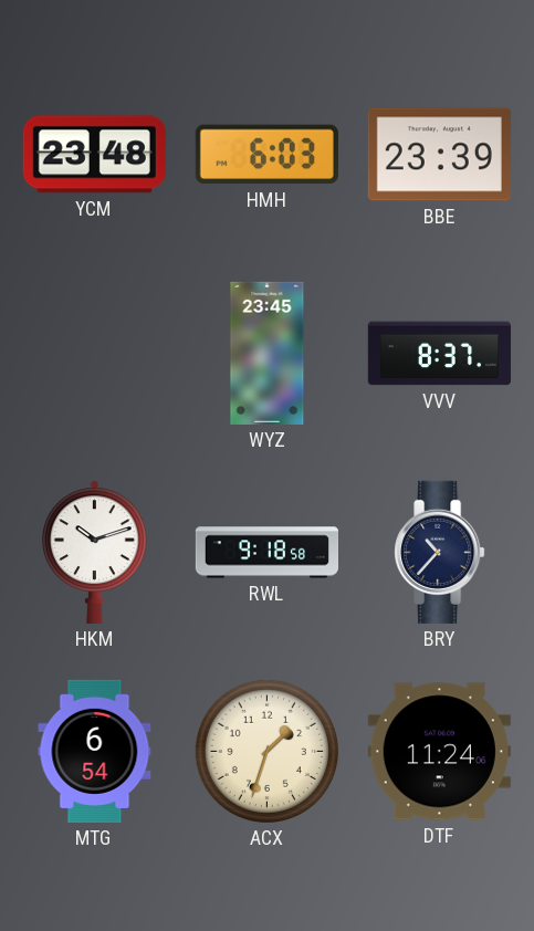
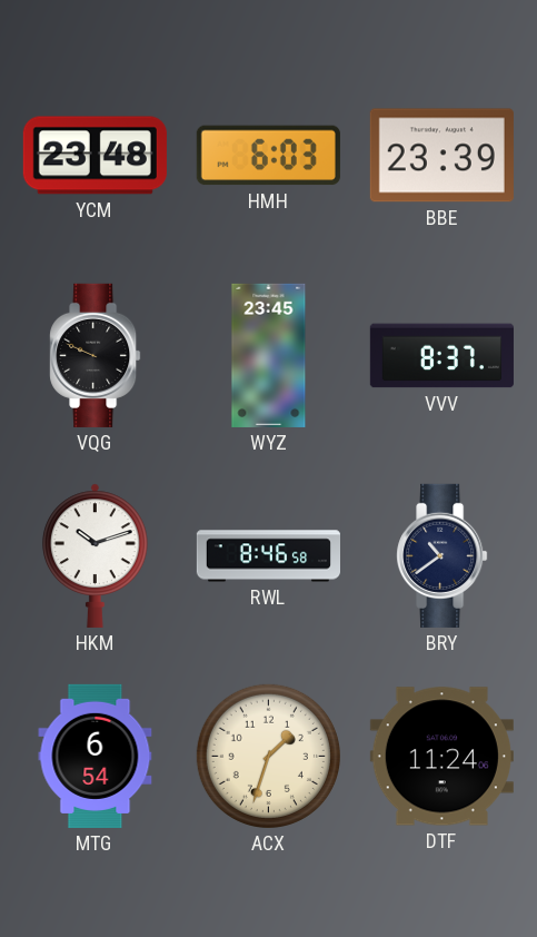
VQG: none -> 9:49 (96, 355)
RWL: 9:18 -> 8:46 (268, 556)
BRY: 10:37 -> 10:39 (442, 555)
